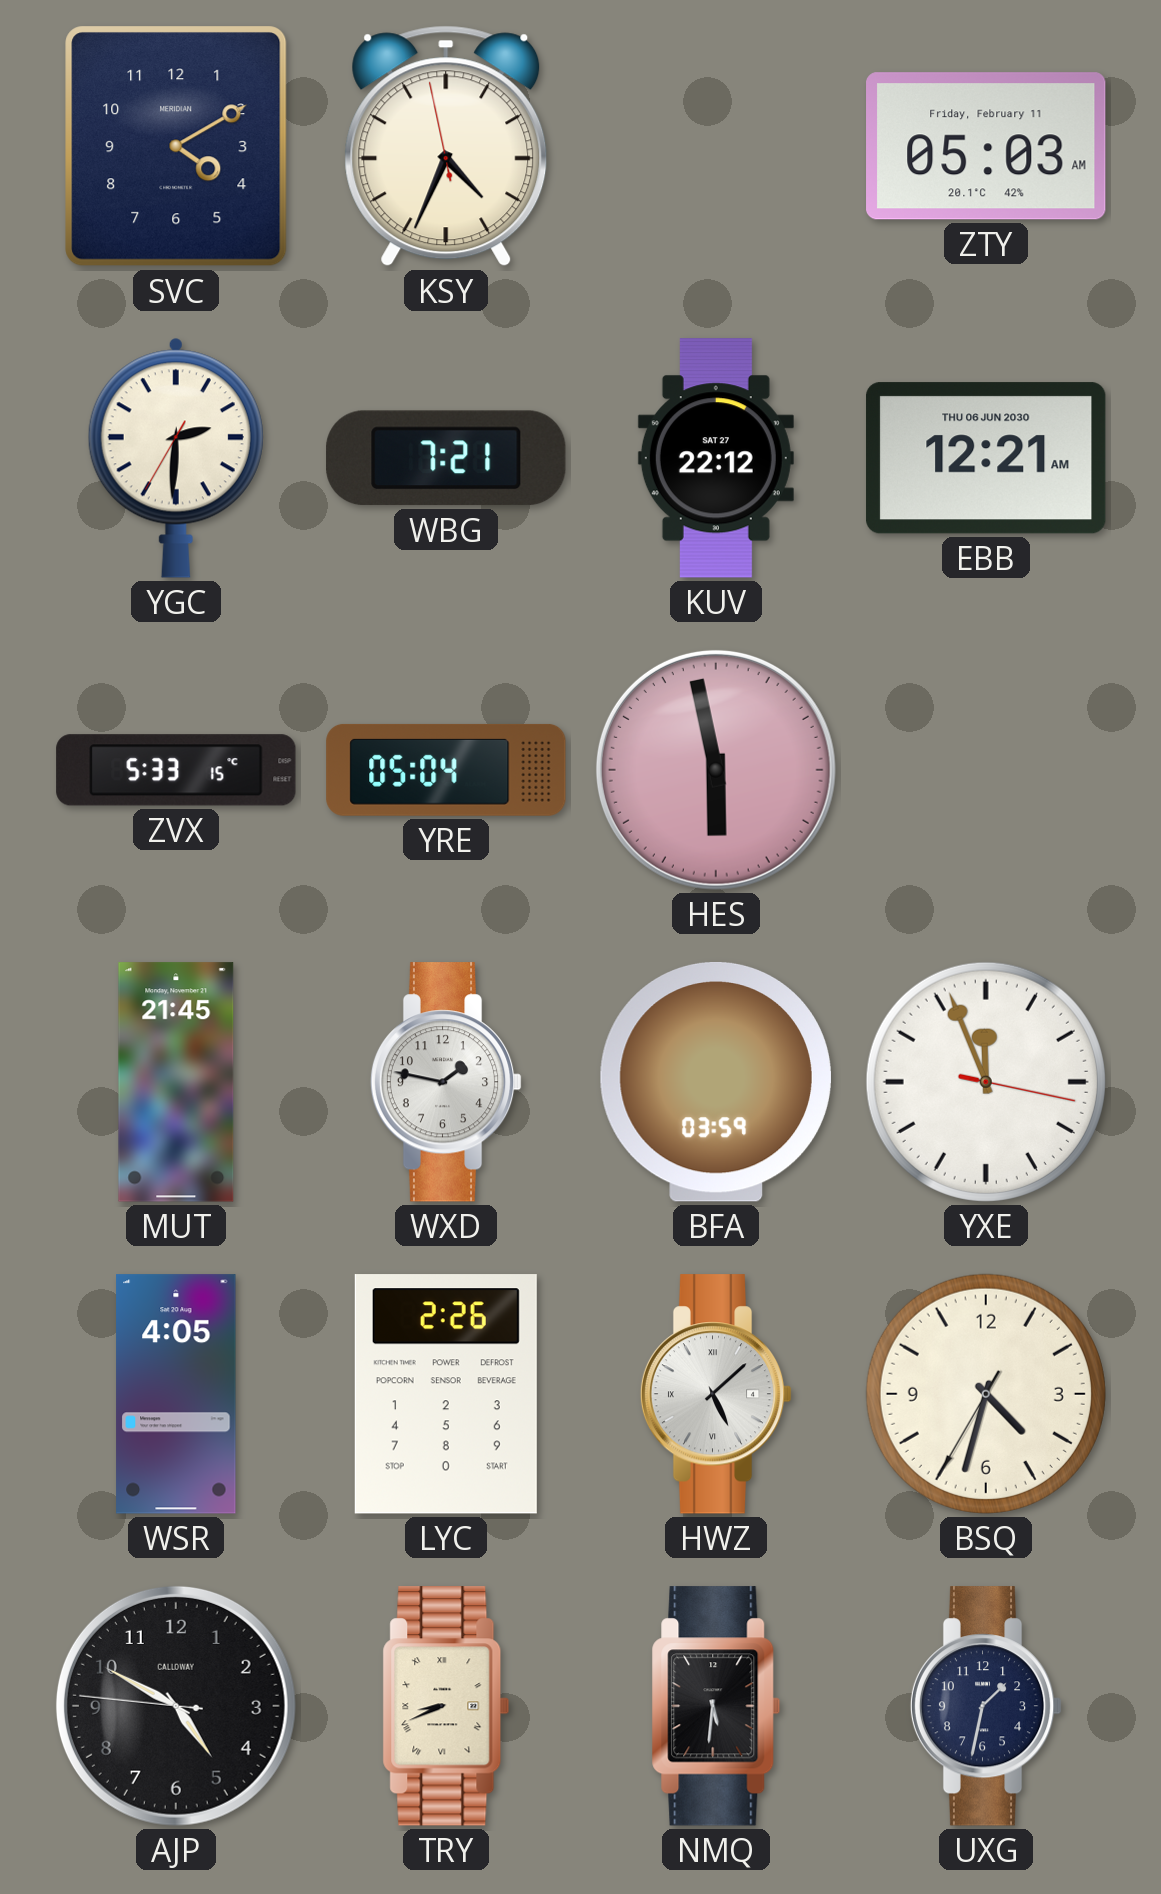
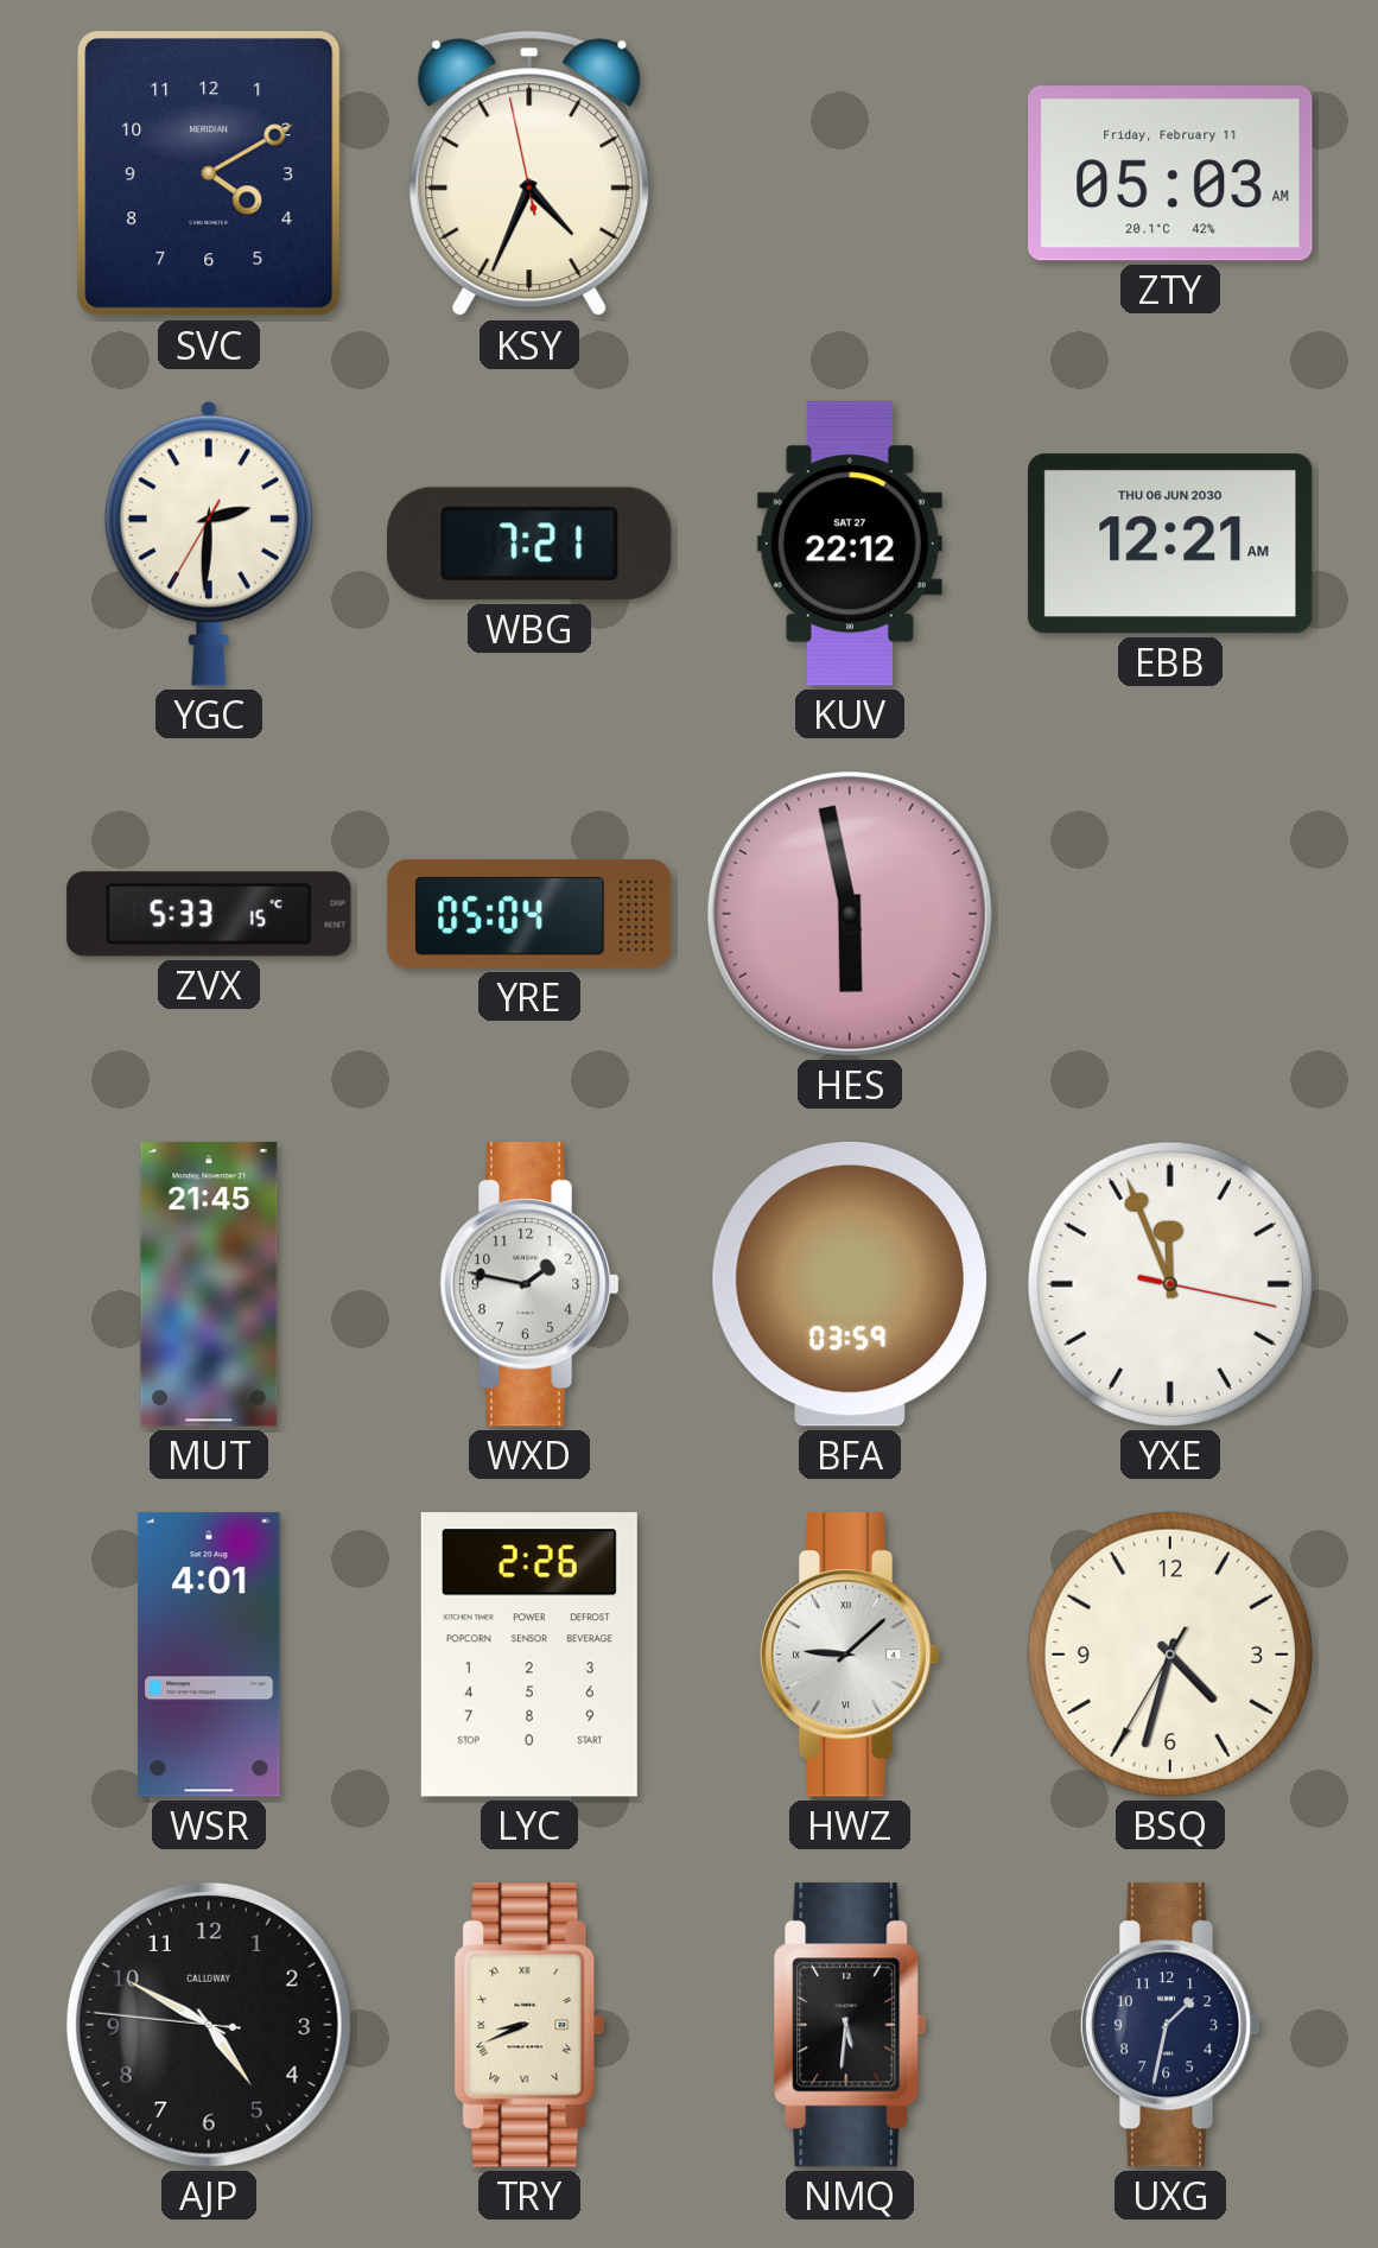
WSR: 4:05 -> 4:01 (209, 1655)
HWZ: 5:08 -> 9:08 (850, 1655)
